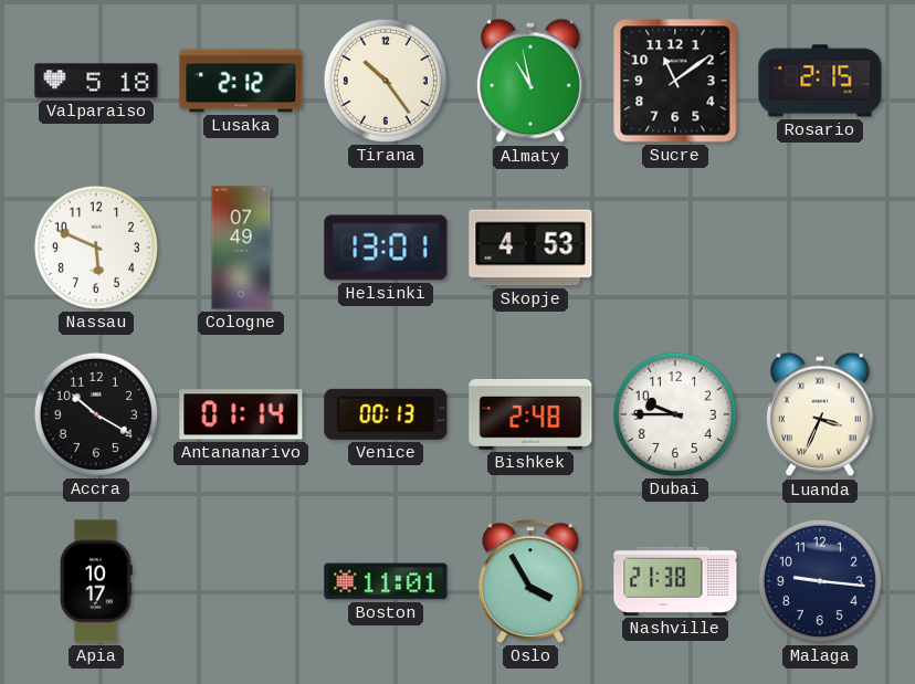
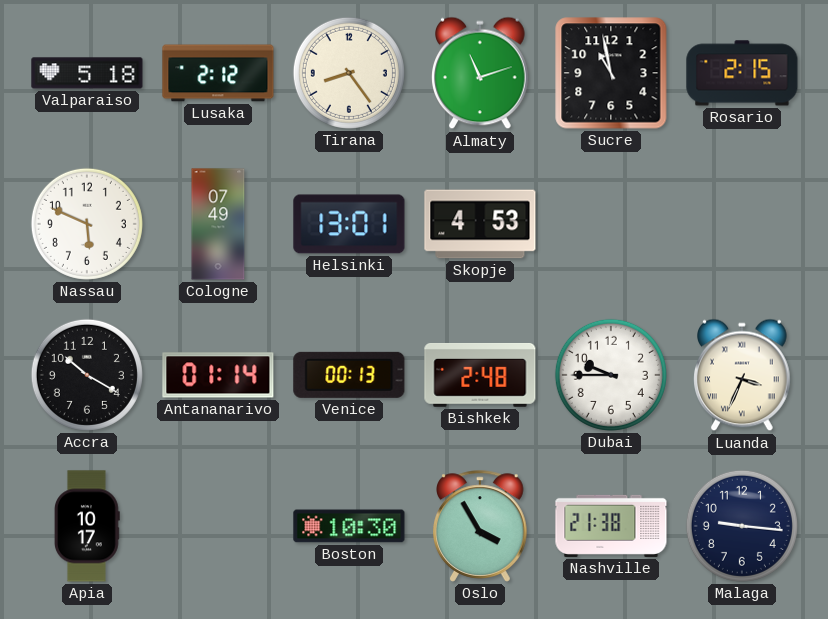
Tirana: 10:24 -> 8:24 (349, 73)
Almaty: 10:58 -> 11:12 (481, 73)
Sucre: 11:09 -> 10:58 (611, 73)
Boston: 11:01 -> 10:30 (349, 526)
